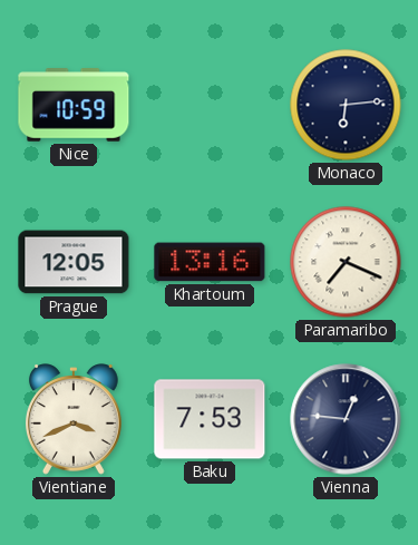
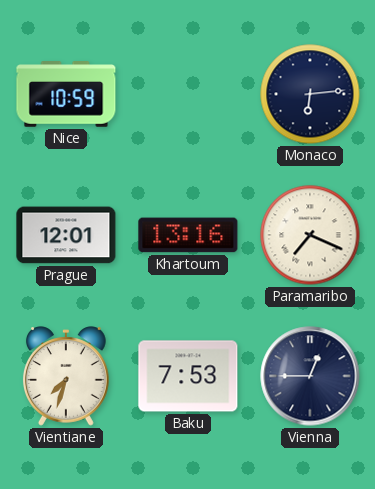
Prague: 12:05 -> 12:01 (66, 235)
Vientiane: 3:41 -> 7:33 (66, 376)
Vienna: 12:46 -> 12:45 (310, 376)
